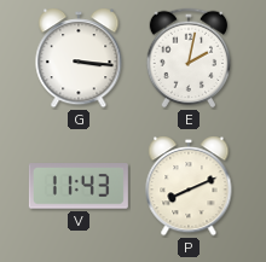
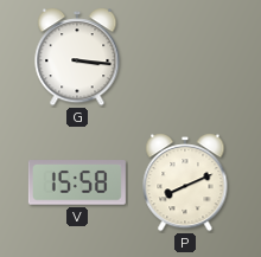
E: 2:02 -> none (189, 58)
V: 11:43 -> 15:58 (77, 182)
